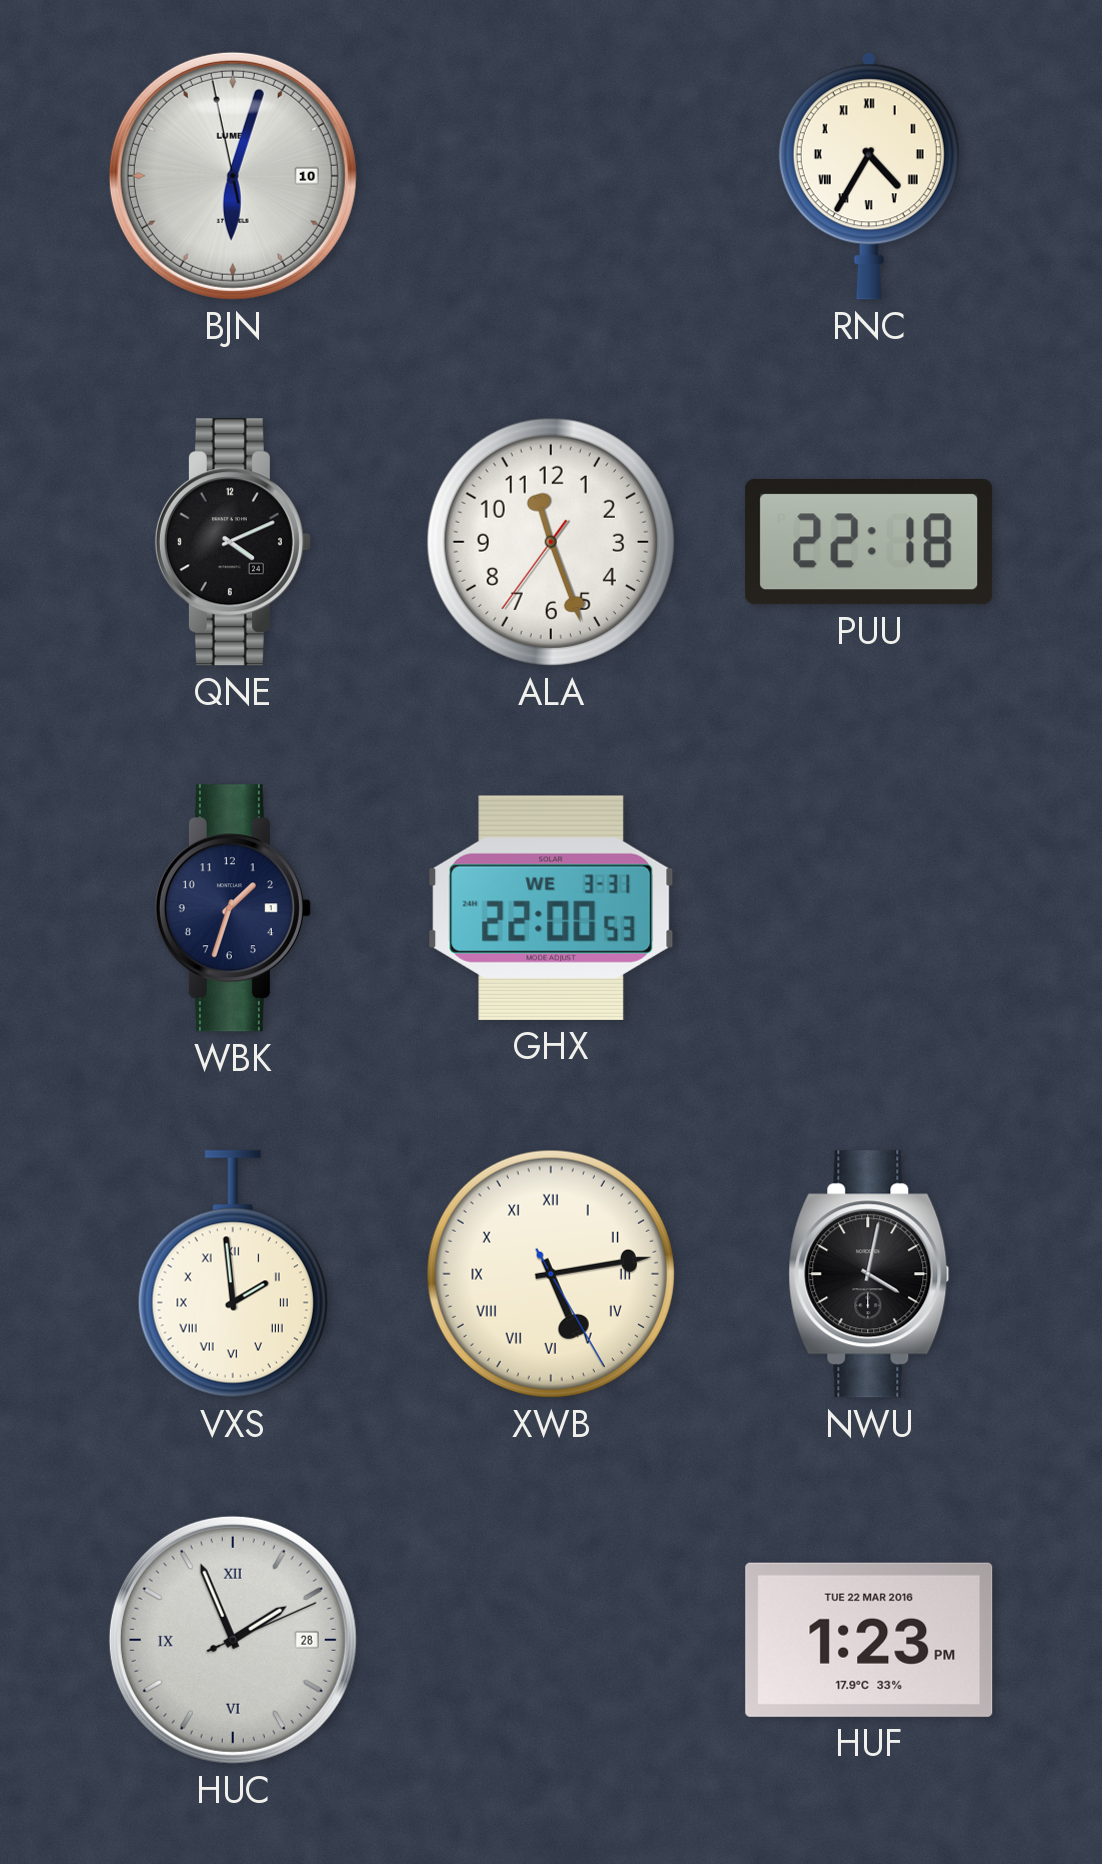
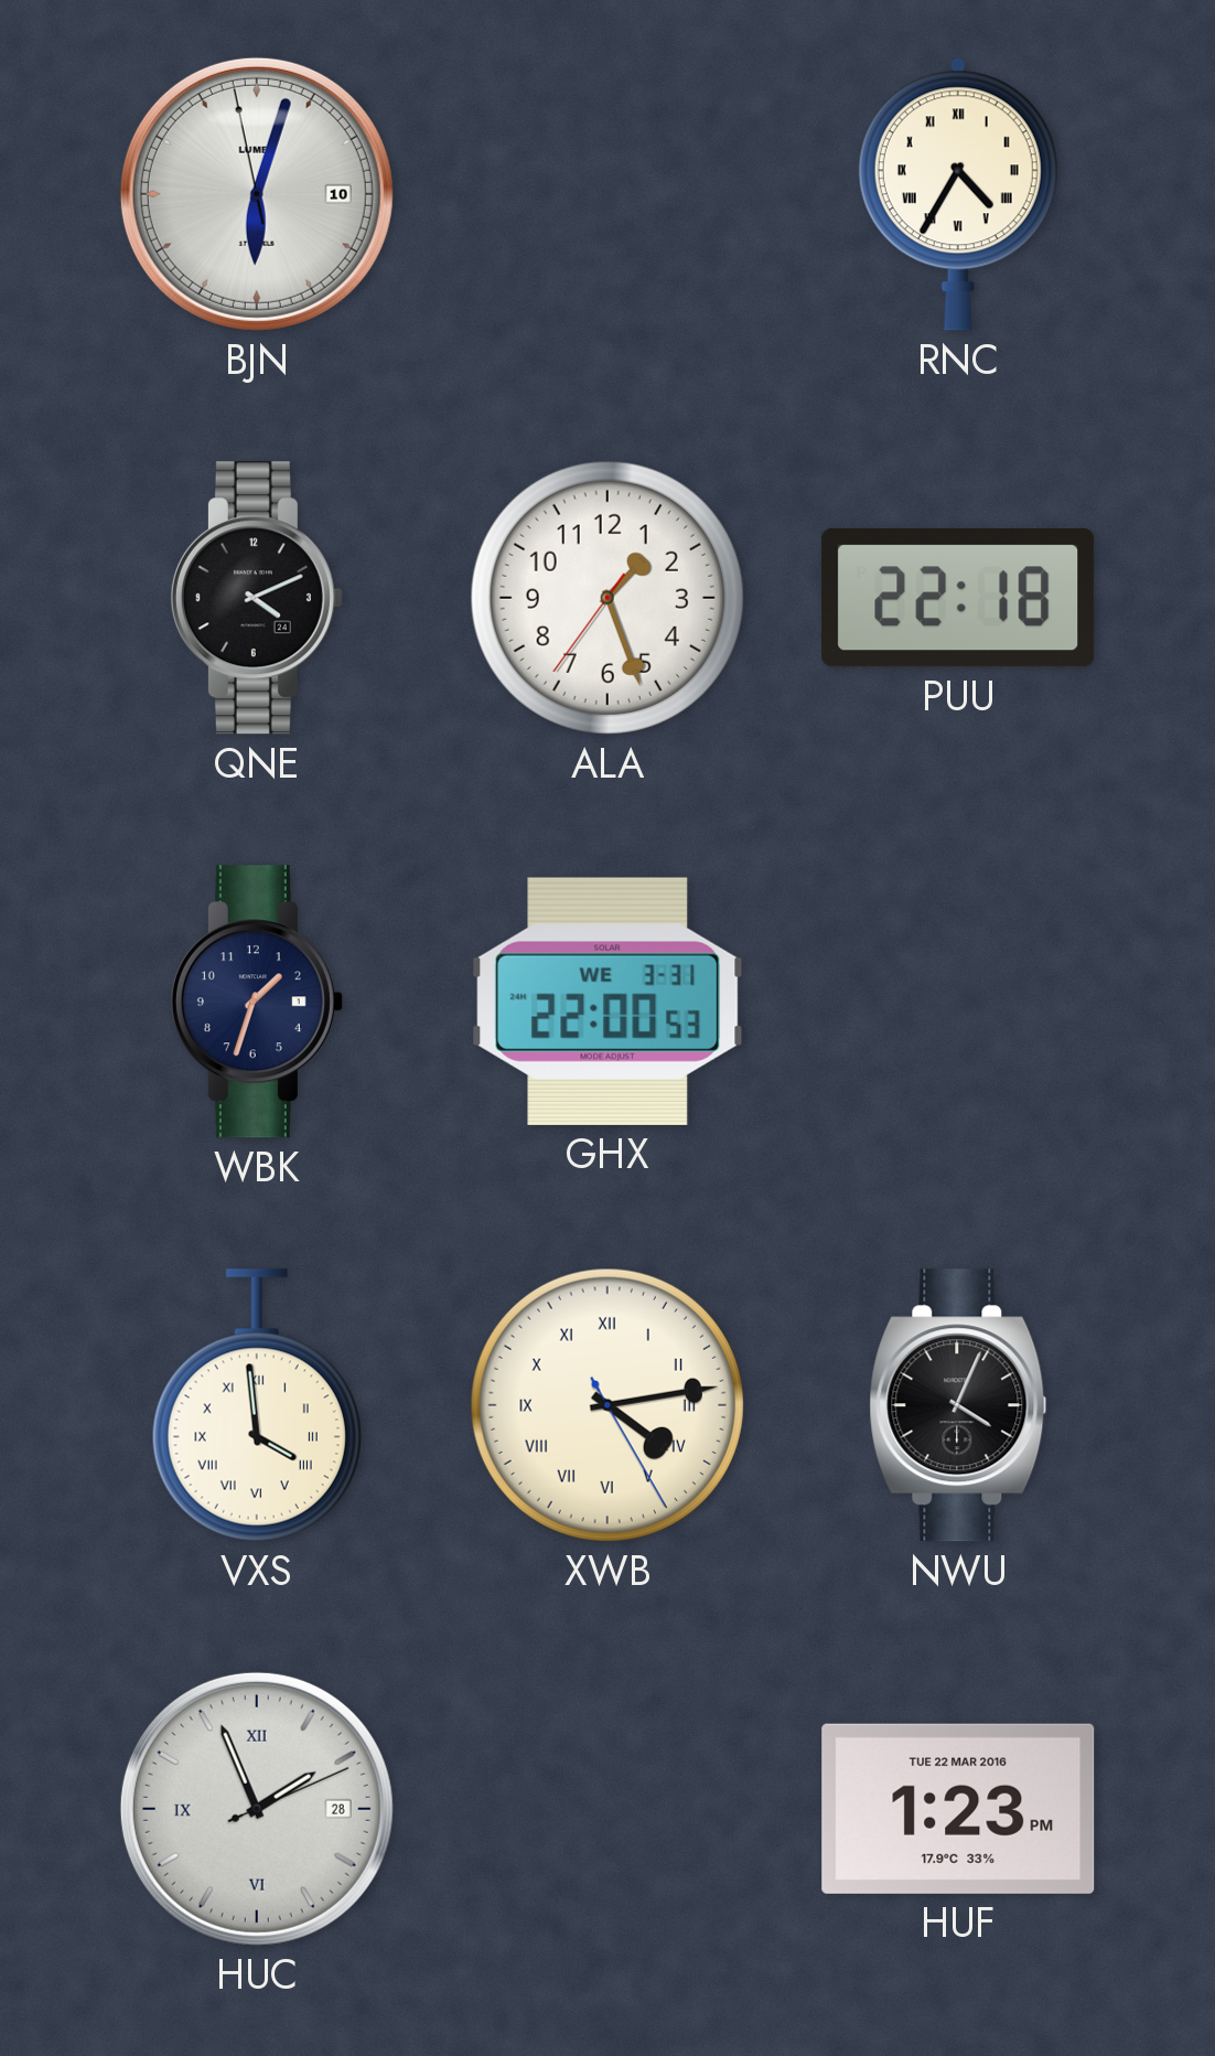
ALA: 11:26 -> 1:26 (607, 598)
VXS: 1:59 -> 3:59 (257, 1405)
XWB: 5:13 -> 4:13 (607, 1405)
NWU: 4:02 -> 4:04 (958, 1405)
